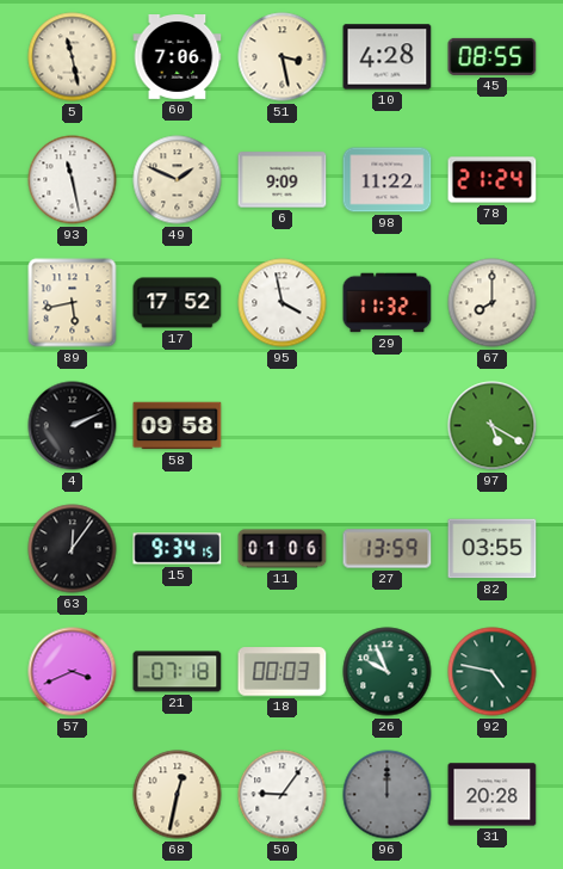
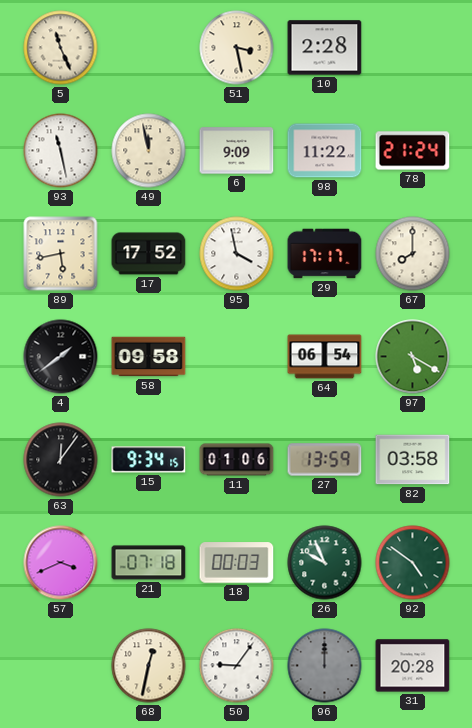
5: 11:28 -> 11:26 (61, 48)
60: 7:06 -> none (178, 57)
10: 4:28 -> 2:28 (325, 48)
45: 08:55 -> none (493, 56)
49: 1:49 -> 11:58 (149, 151)
29: 11:32 -> 17:17 (325, 254)
4: 2:11 -> 1:39 (61, 357)
64: none -> 06:54 (325, 357)
82: 03:55 -> 03:58 (413, 460)
92: 4:47 -> 4:51 (413, 563)
